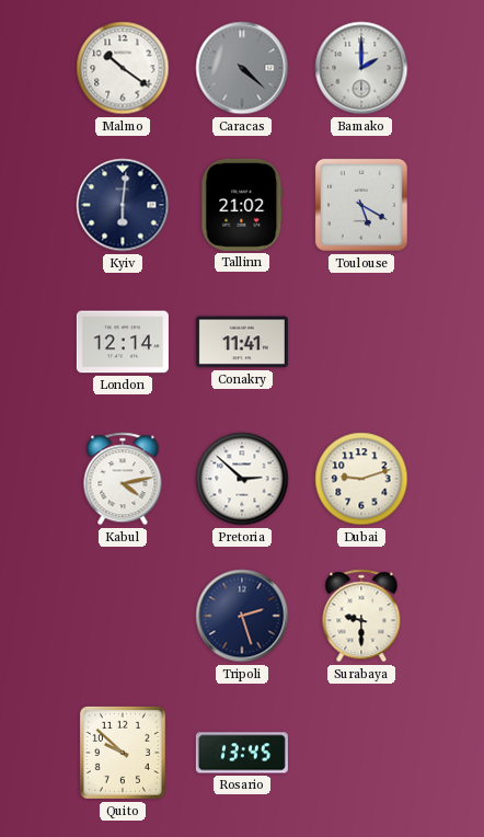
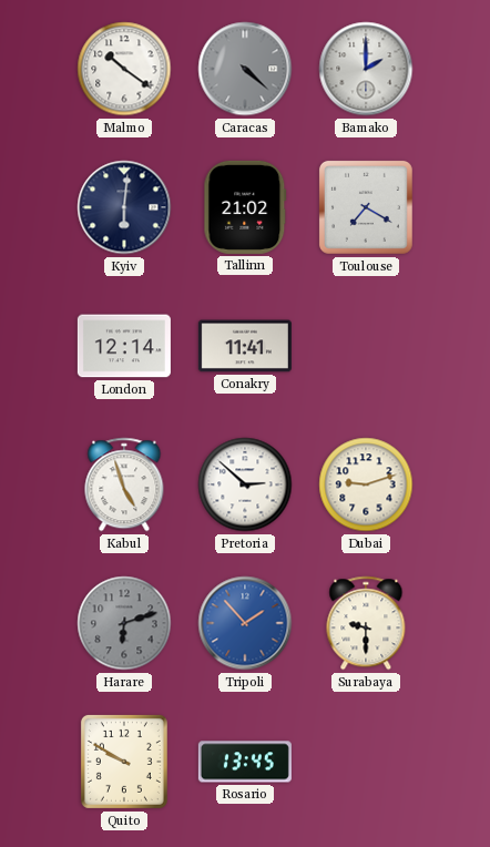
Toulouse: 5:20 -> 7:20 (366, 207)
Kabul: 4:13 -> 4:57 (124, 484)
Harare: none -> 6:12 (124, 623)
Tripoli: 2:27 -> 1:53 (245, 623)
Tripoli dial: navy -> blue (245, 623)
Quito: 9:52 -> 9:50 (124, 762)
